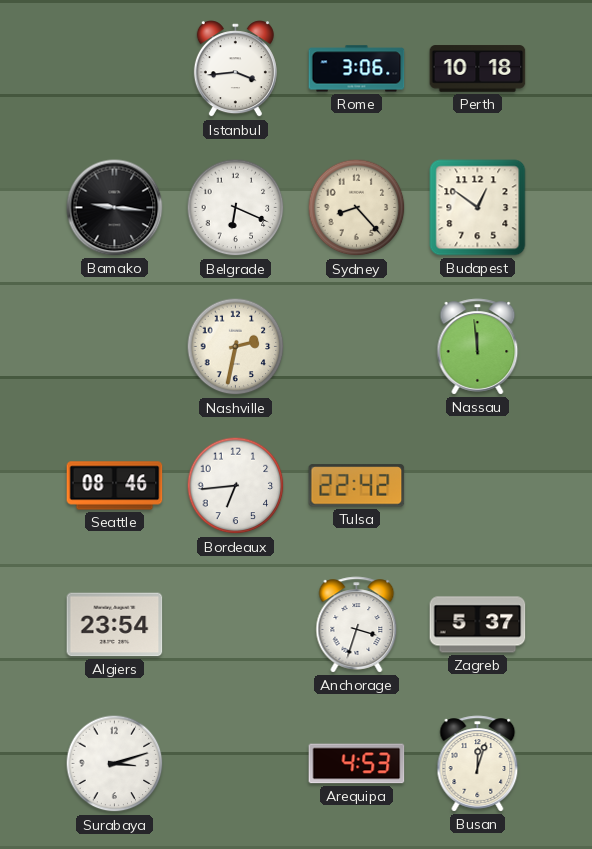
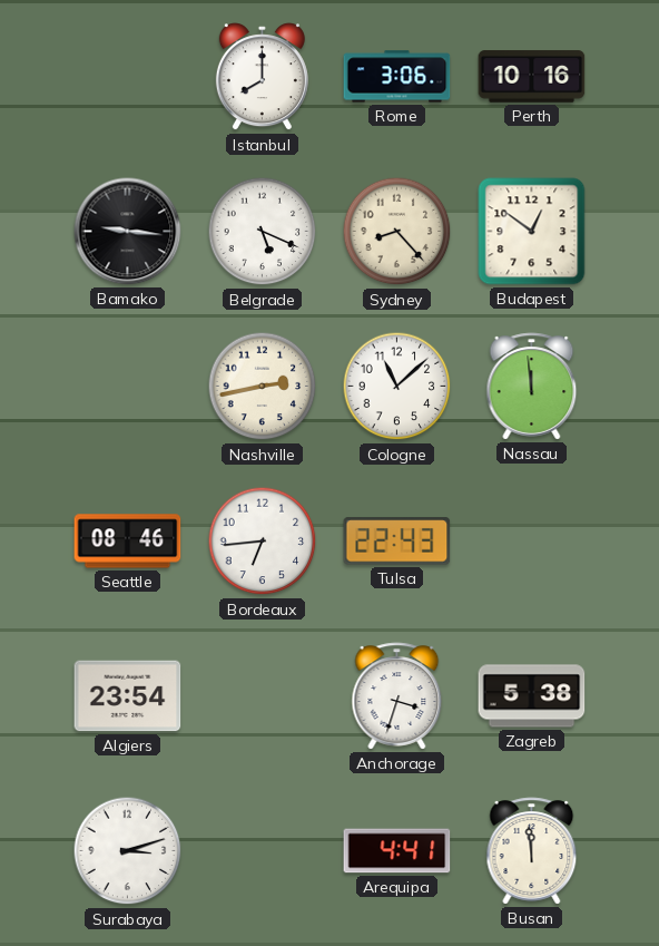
Istanbul: 3:44 -> 8:00 (262, 77)
Perth: 10:18 -> 10:16 (532, 77)
Belgrade: 6:19 -> 5:19 (263, 232)
Nashville: 2:32 -> 2:43 (263, 387)
Cologne: none -> 11:08 (397, 387)
Tulsa: 22:42 -> 22:43 (397, 542)
Zagreb: 5:37 -> 5:38 (532, 696)
Arequipa: 4:53 -> 4:41 (397, 851)
Busan: 12:03 -> 11:59 (532, 851)
